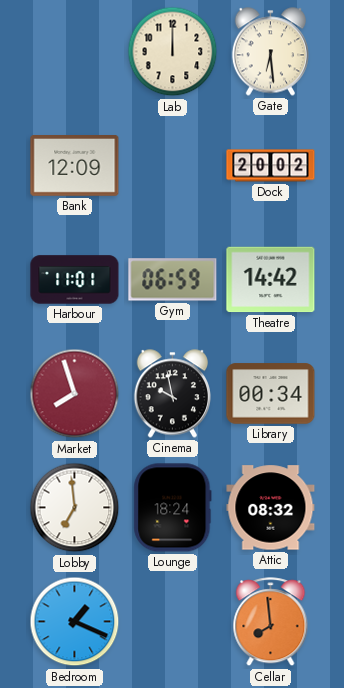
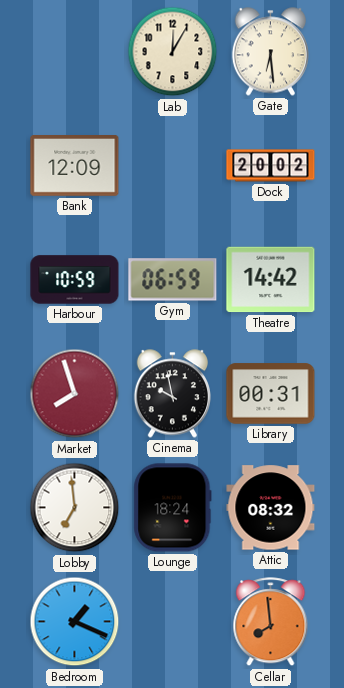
Lab: 12:00 -> 12:05 (173, 52)
Harbour: 11:01 -> 10:59 (75, 280)
Library: 00:34 -> 00:31 (271, 394)
